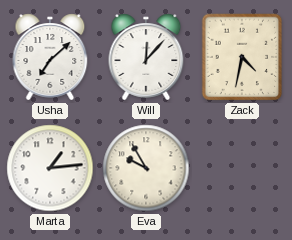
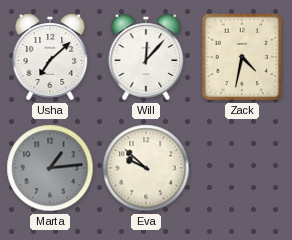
Marta dial: white -> grey (50, 168)
Eva: 9:55 -> 9:52 (146, 168)
